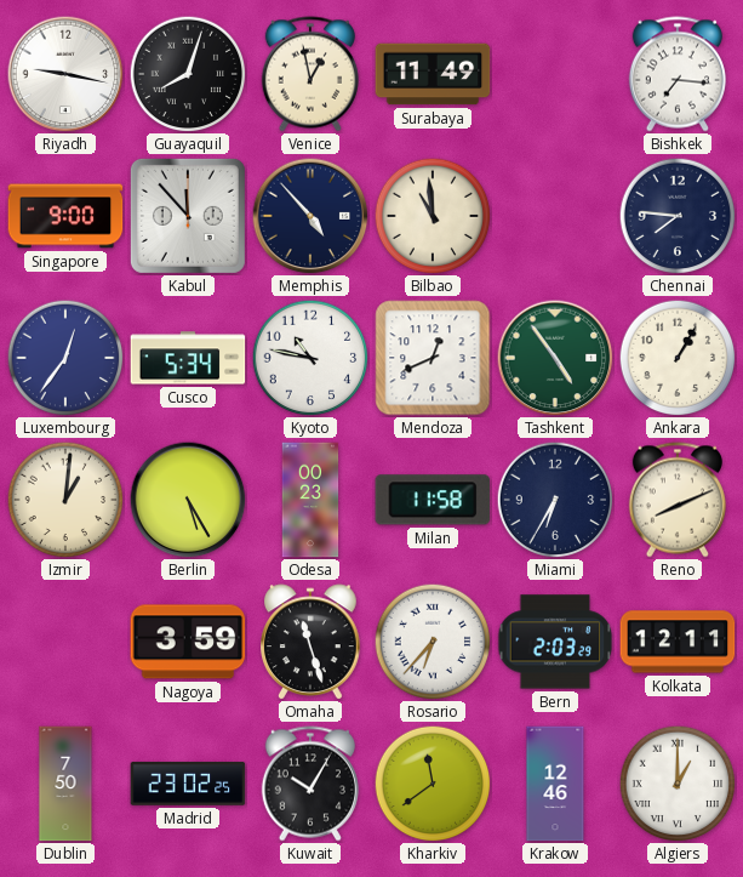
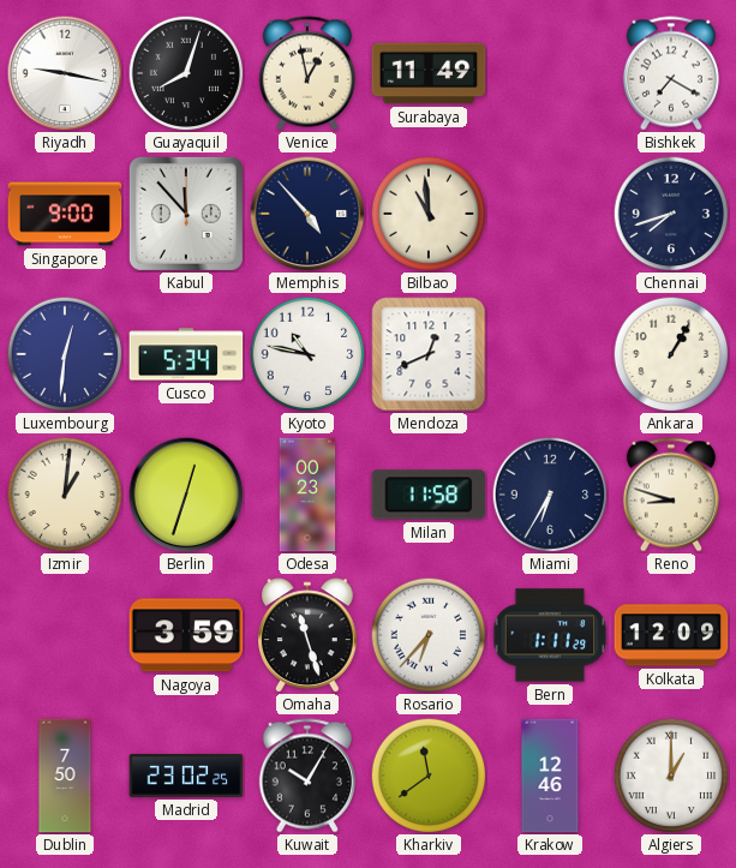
Bishkek: 7:16 -> 7:20 (671, 73)
Chennai: 7:46 -> 7:42 (671, 214)
Luxembourg: 12:36 -> 12:31 (65, 354)
Tashkent: 4:54 -> none (555, 358)
Berlin: 5:25 -> 12:33 (186, 495)
Reno: 8:11 -> 8:48 (671, 495)
Bern: 2:03 -> 1:11 (550, 635)
Kolkata: 12:11 -> 12:09 (671, 635)
